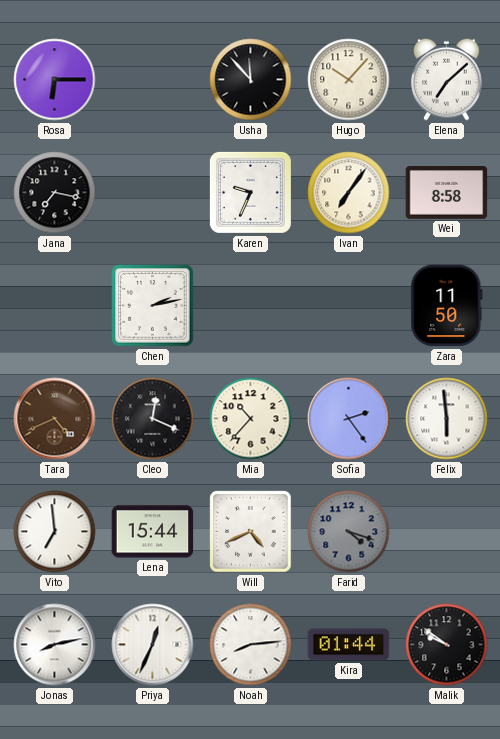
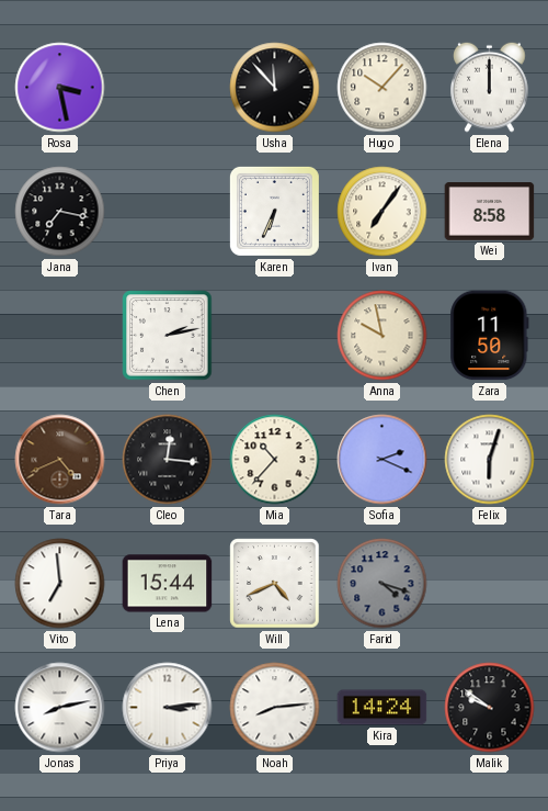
Rosa: 6:15 -> 3:28 (60, 88)
Elena: 7:08 -> 12:00 (490, 87)
Karen: 9:34 -> 6:34 (274, 211)
Anna: none -> 9:58 (383, 336)
Cleo: 12:19 -> 12:16 (168, 460)
Sofia: 2:24 -> 2:19 (383, 460)
Felix: 5:59 -> 6:03 (490, 460)
Priya: 12:34 -> 3:14 (168, 708)
Kira: 01:44 -> 14:24 (383, 708)
